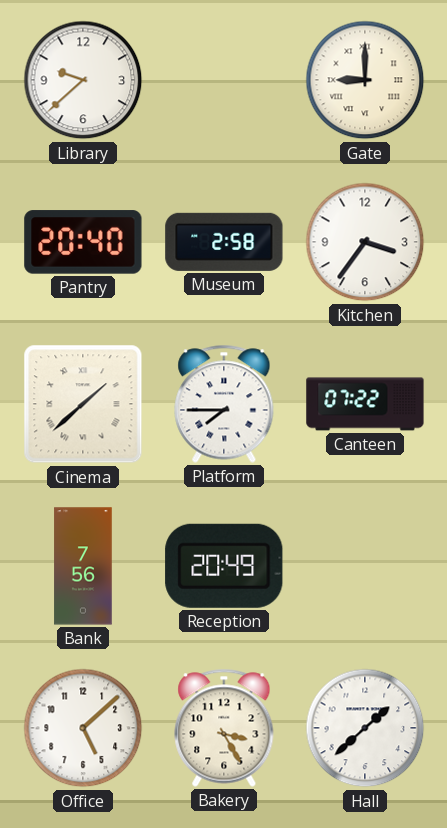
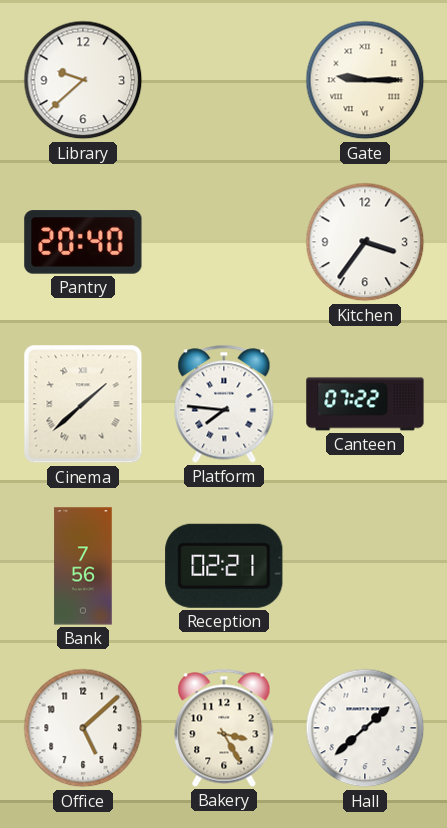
Gate: 9:00 -> 9:15 (365, 80)
Museum: 2:58 -> none (224, 242)
Platform: 7:45 -> 7:46 (224, 404)
Reception: 20:49 -> 02:21 (224, 566)
